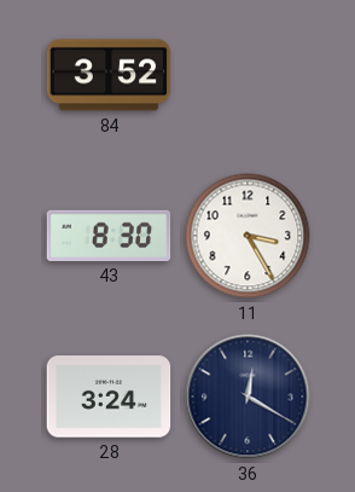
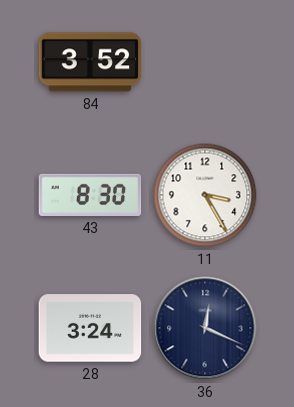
36: 12:20 -> 12:19 (205, 328)
